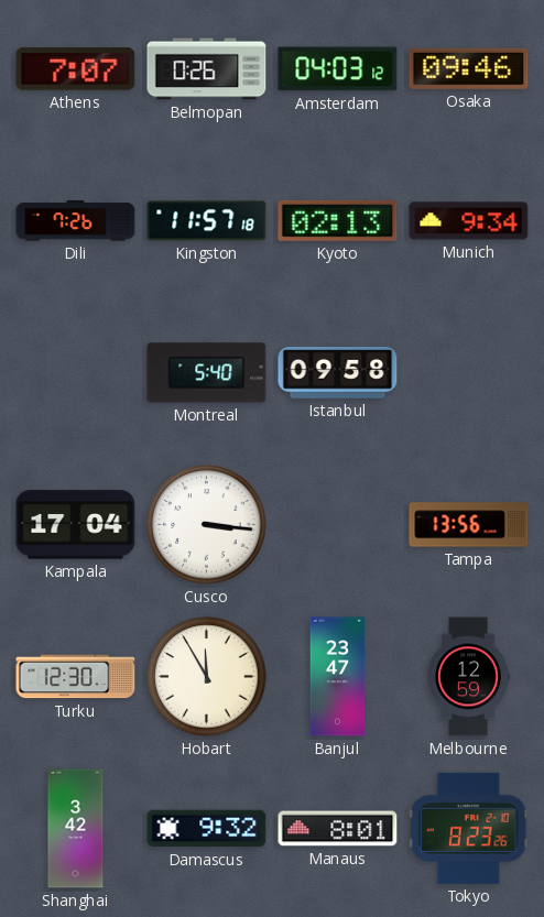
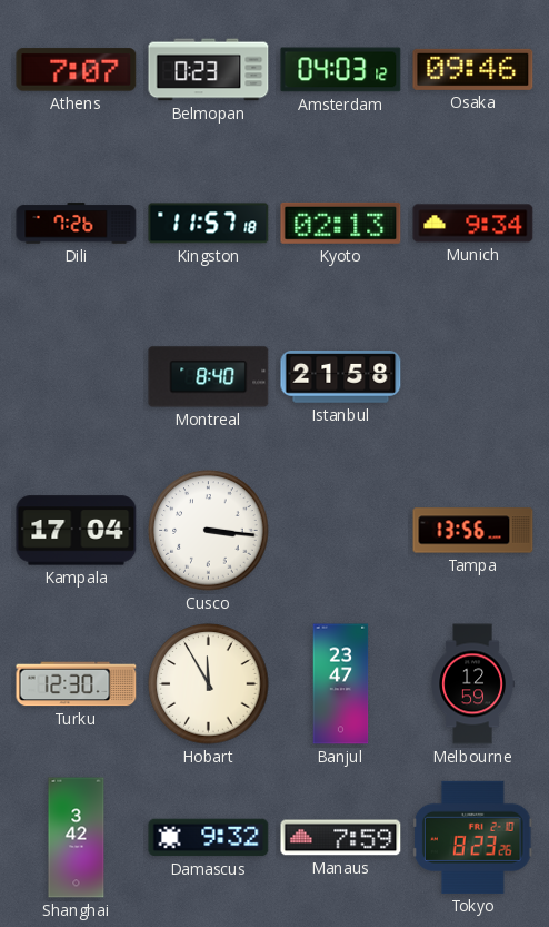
Belmopan: 0:26 -> 0:23 (209, 70)
Montreal: 5:40 -> 8:40 (209, 377)
Istanbul: 09:58 -> 21:58 (341, 377)
Manaus: 8:01 -> 7:59 (341, 838)
